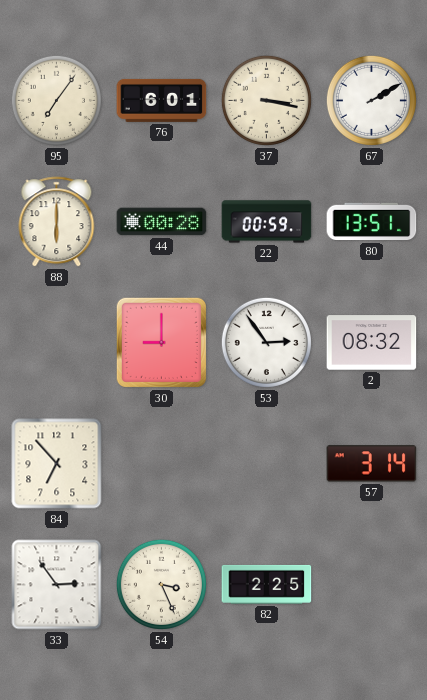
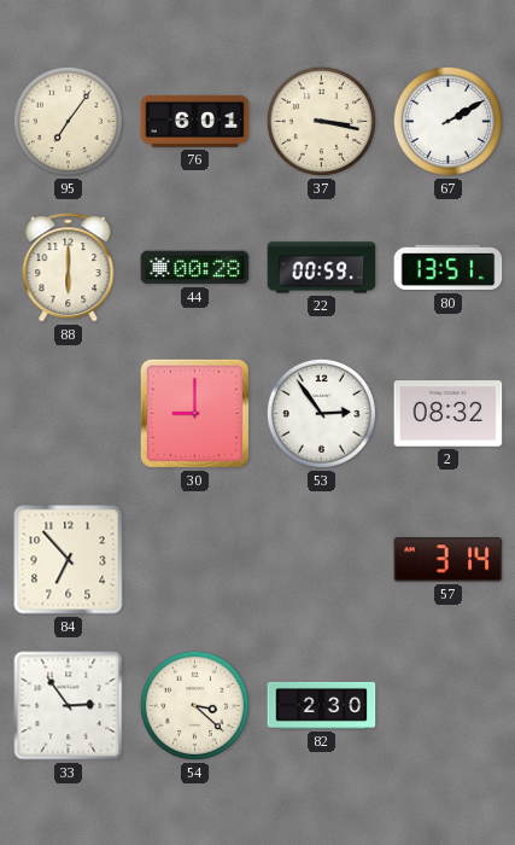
54: 3:26 -> 3:22 (194, 705)
82: 2:25 -> 2:30 (322, 705)
